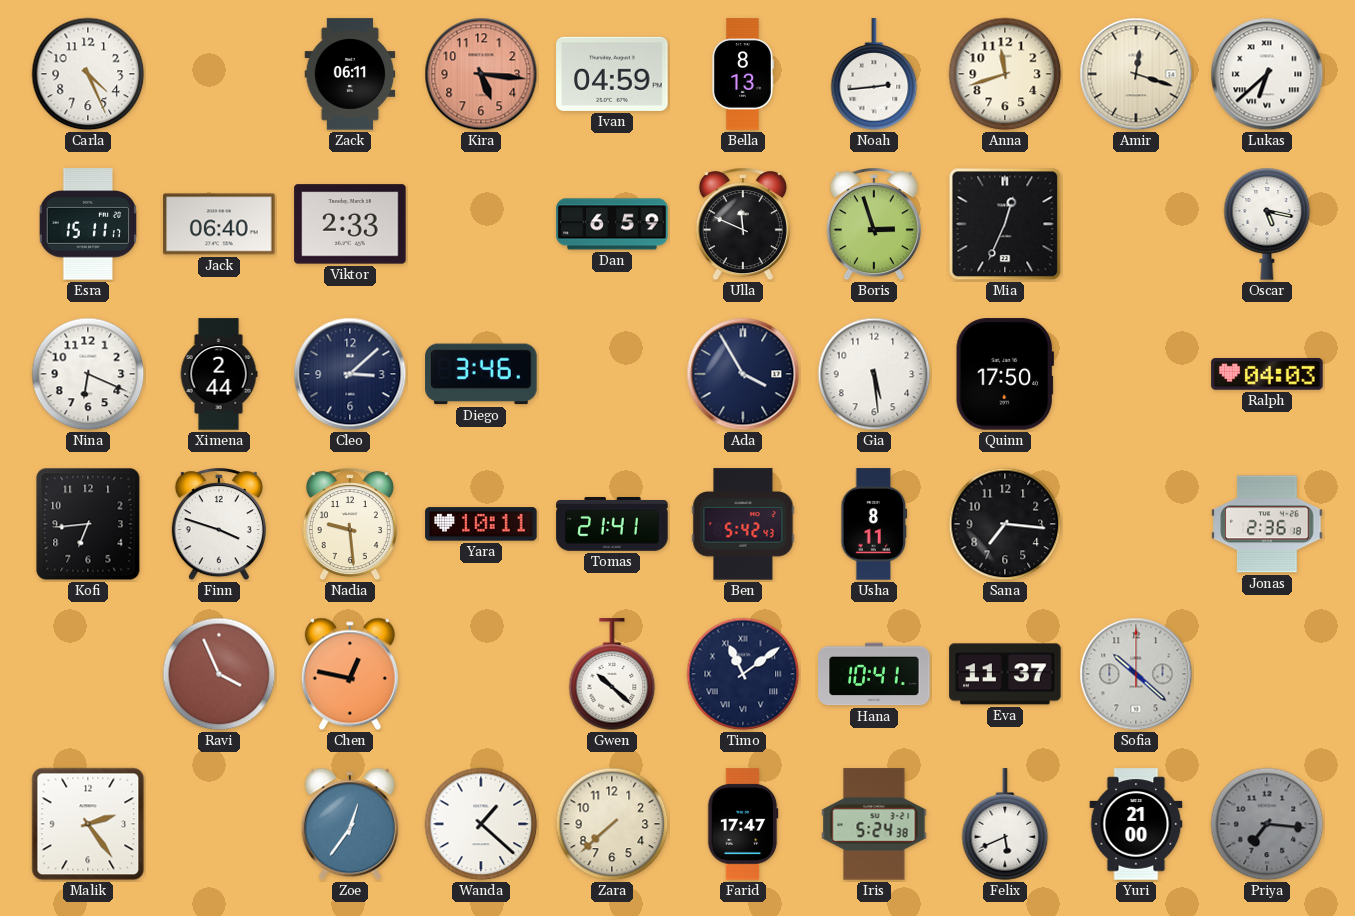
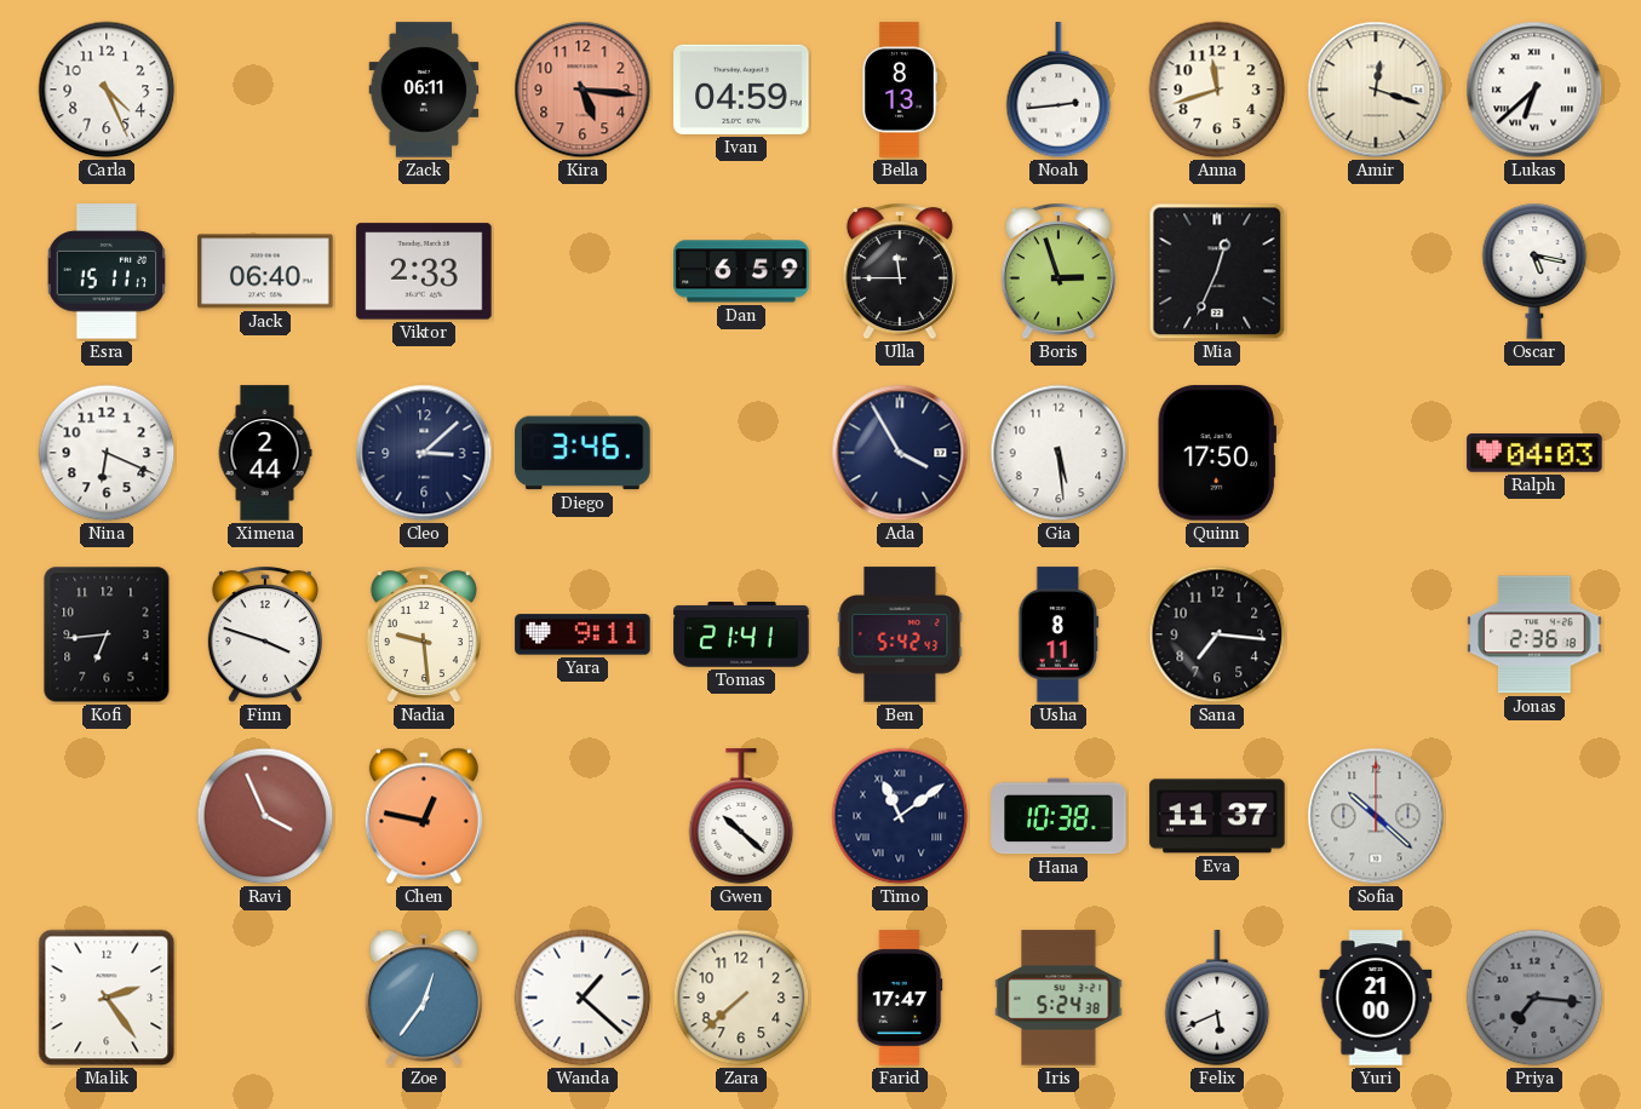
Ulla: 11:49 -> 11:45 (900, 272)
Yara: 10:11 -> 9:11 (583, 634)
Hana: 10:41 -> 10:38 (1058, 816)
